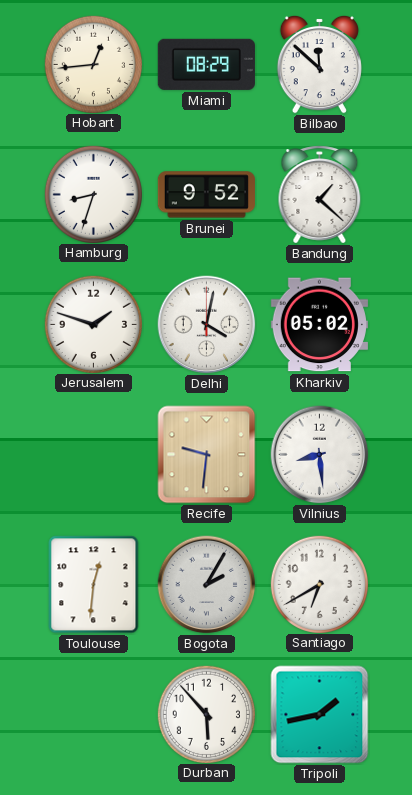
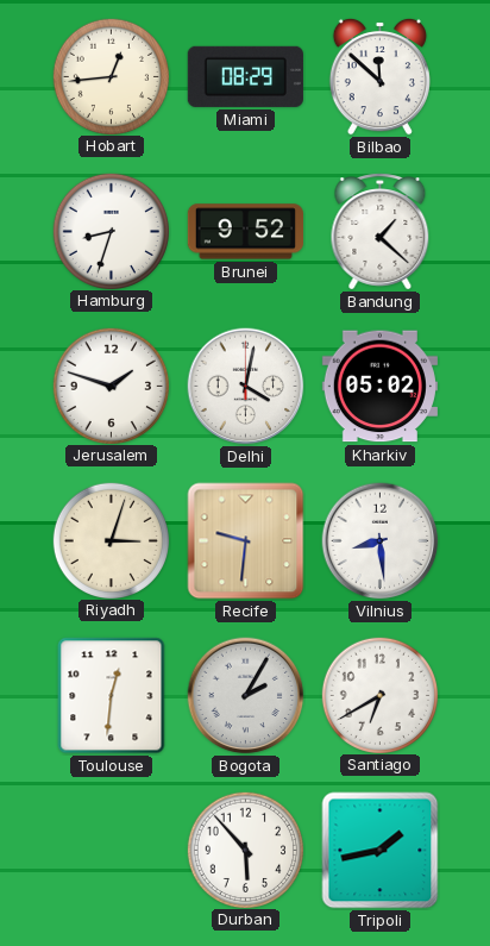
Riyadh: none -> 3:03 (111, 540)
